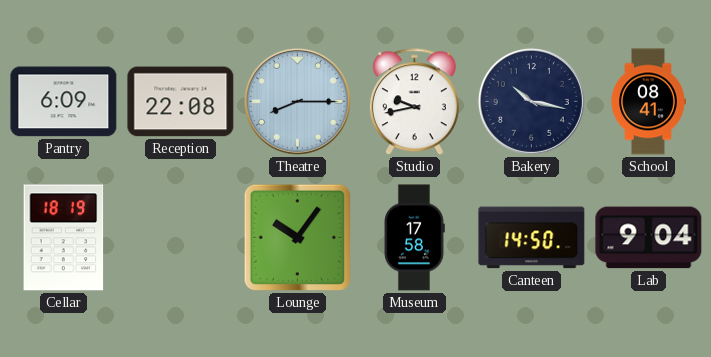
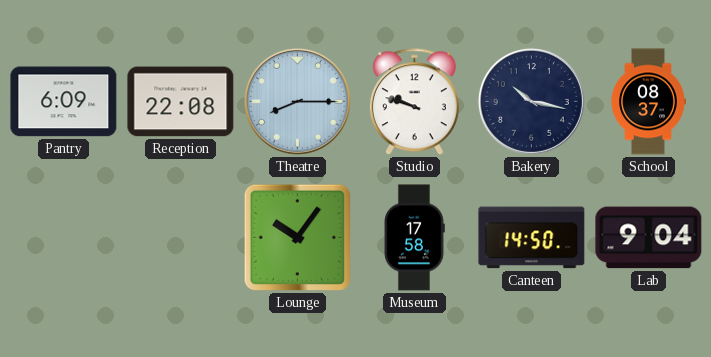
Studio: 9:43 -> 9:48 (414, 102)
School: 08:41 -> 08:37 (648, 102)
Cellar: 18:19 -> none (64, 238)
